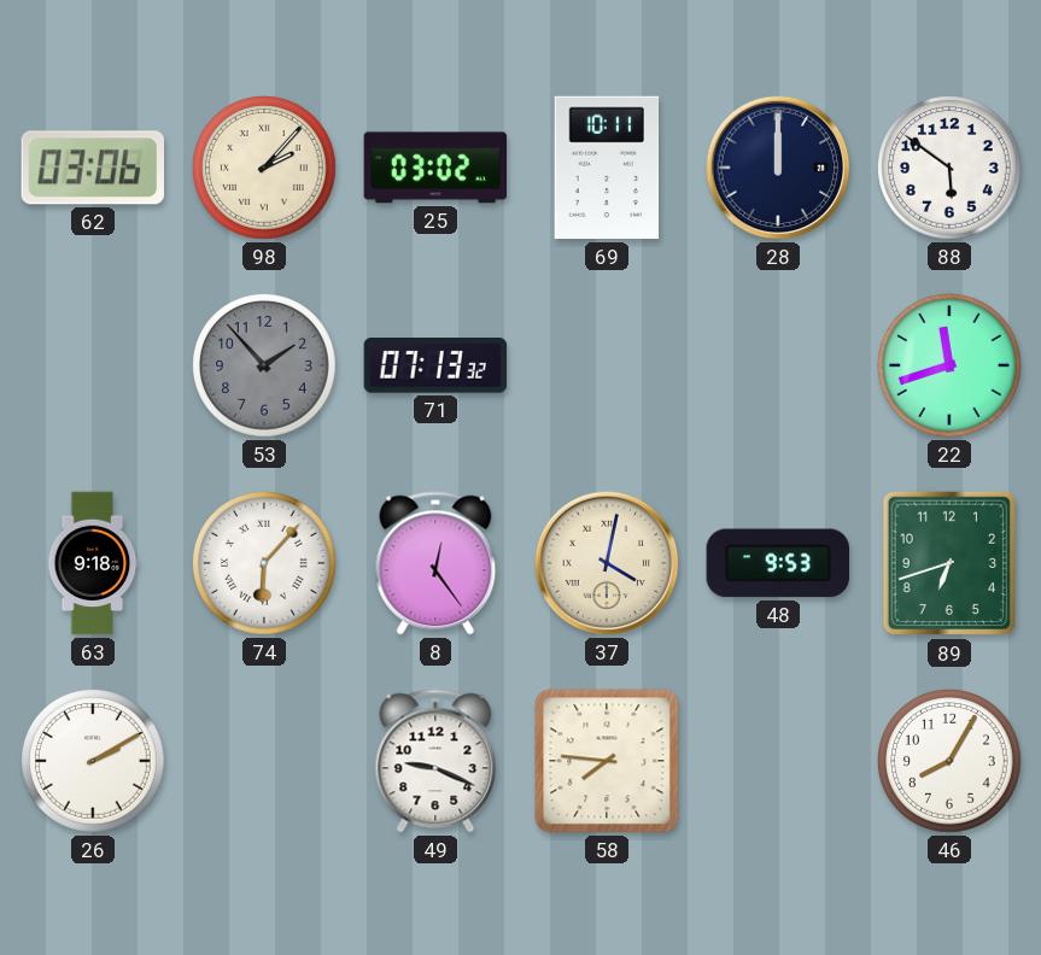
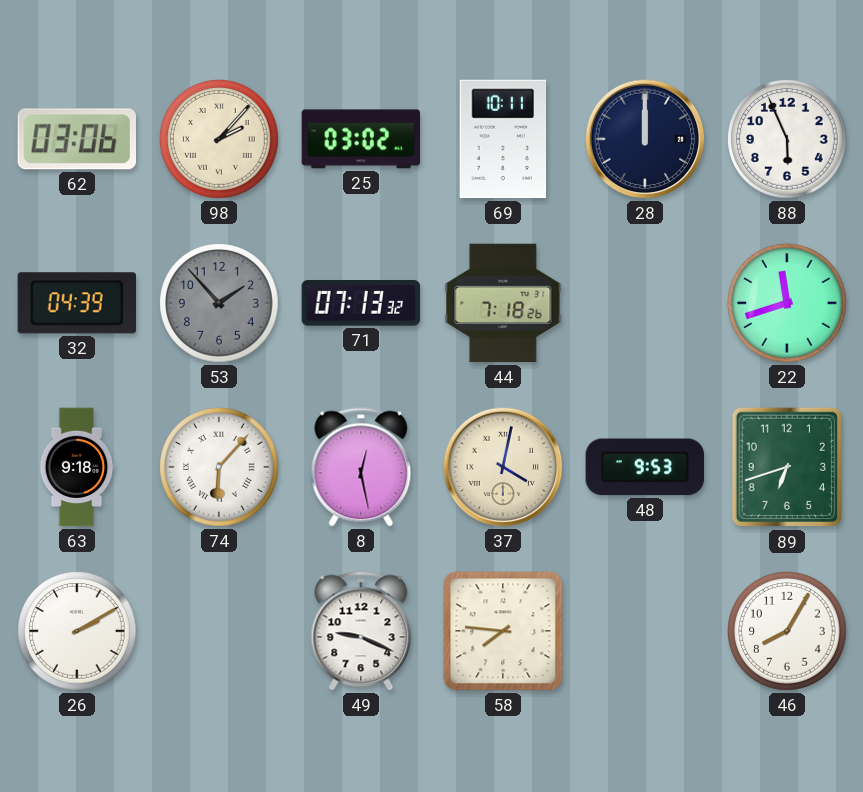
88: 5:51 -> 5:56 (788, 140)
32: none -> 04:39 (76, 303)
44: none -> 7:18 (503, 303)
8: 12:24 -> 12:28 (361, 467)
